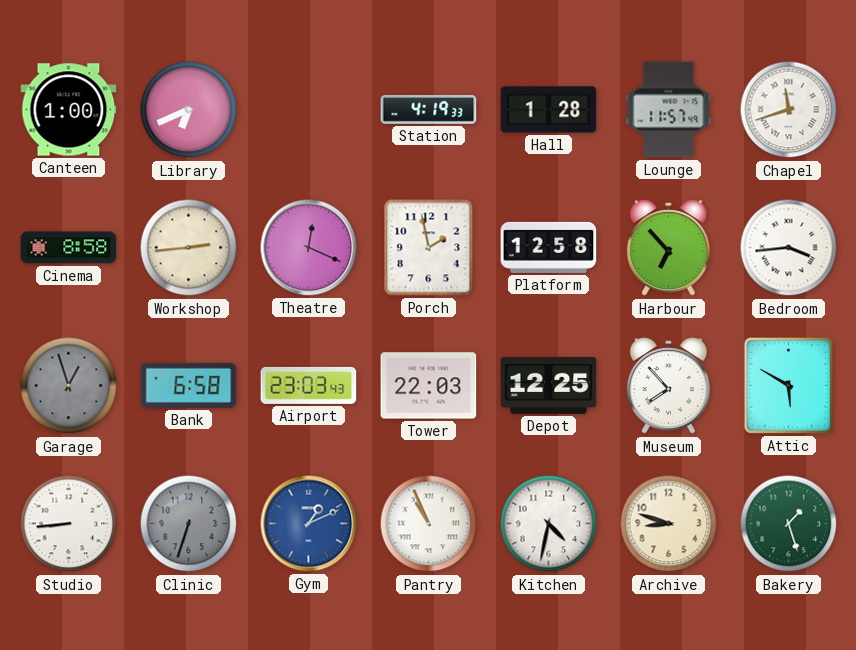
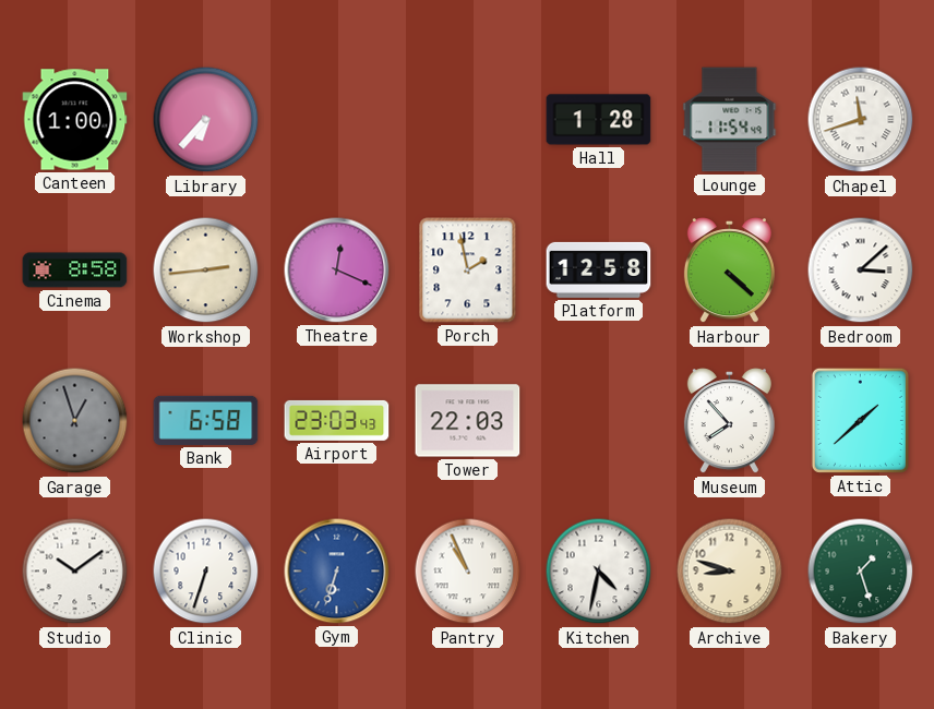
Library: 6:41 -> 6:37 (206, 120)
Station: 4:19 -> none (429, 110)
Lounge: 11:57 -> 11:54 (730, 120)
Harbour: 6:53 -> 4:22 (729, 271)
Bedroom: 3:44 -> 3:08 (861, 271)
Depot: 12:25 -> none (549, 385)
Attic: 5:50 -> 1:38 (860, 420)
Studio: 8:44 -> 10:09 (75, 572)
Clinic dial: grey -> white (206, 572)
Gym: 1:11 -> 6:33 (337, 572)
